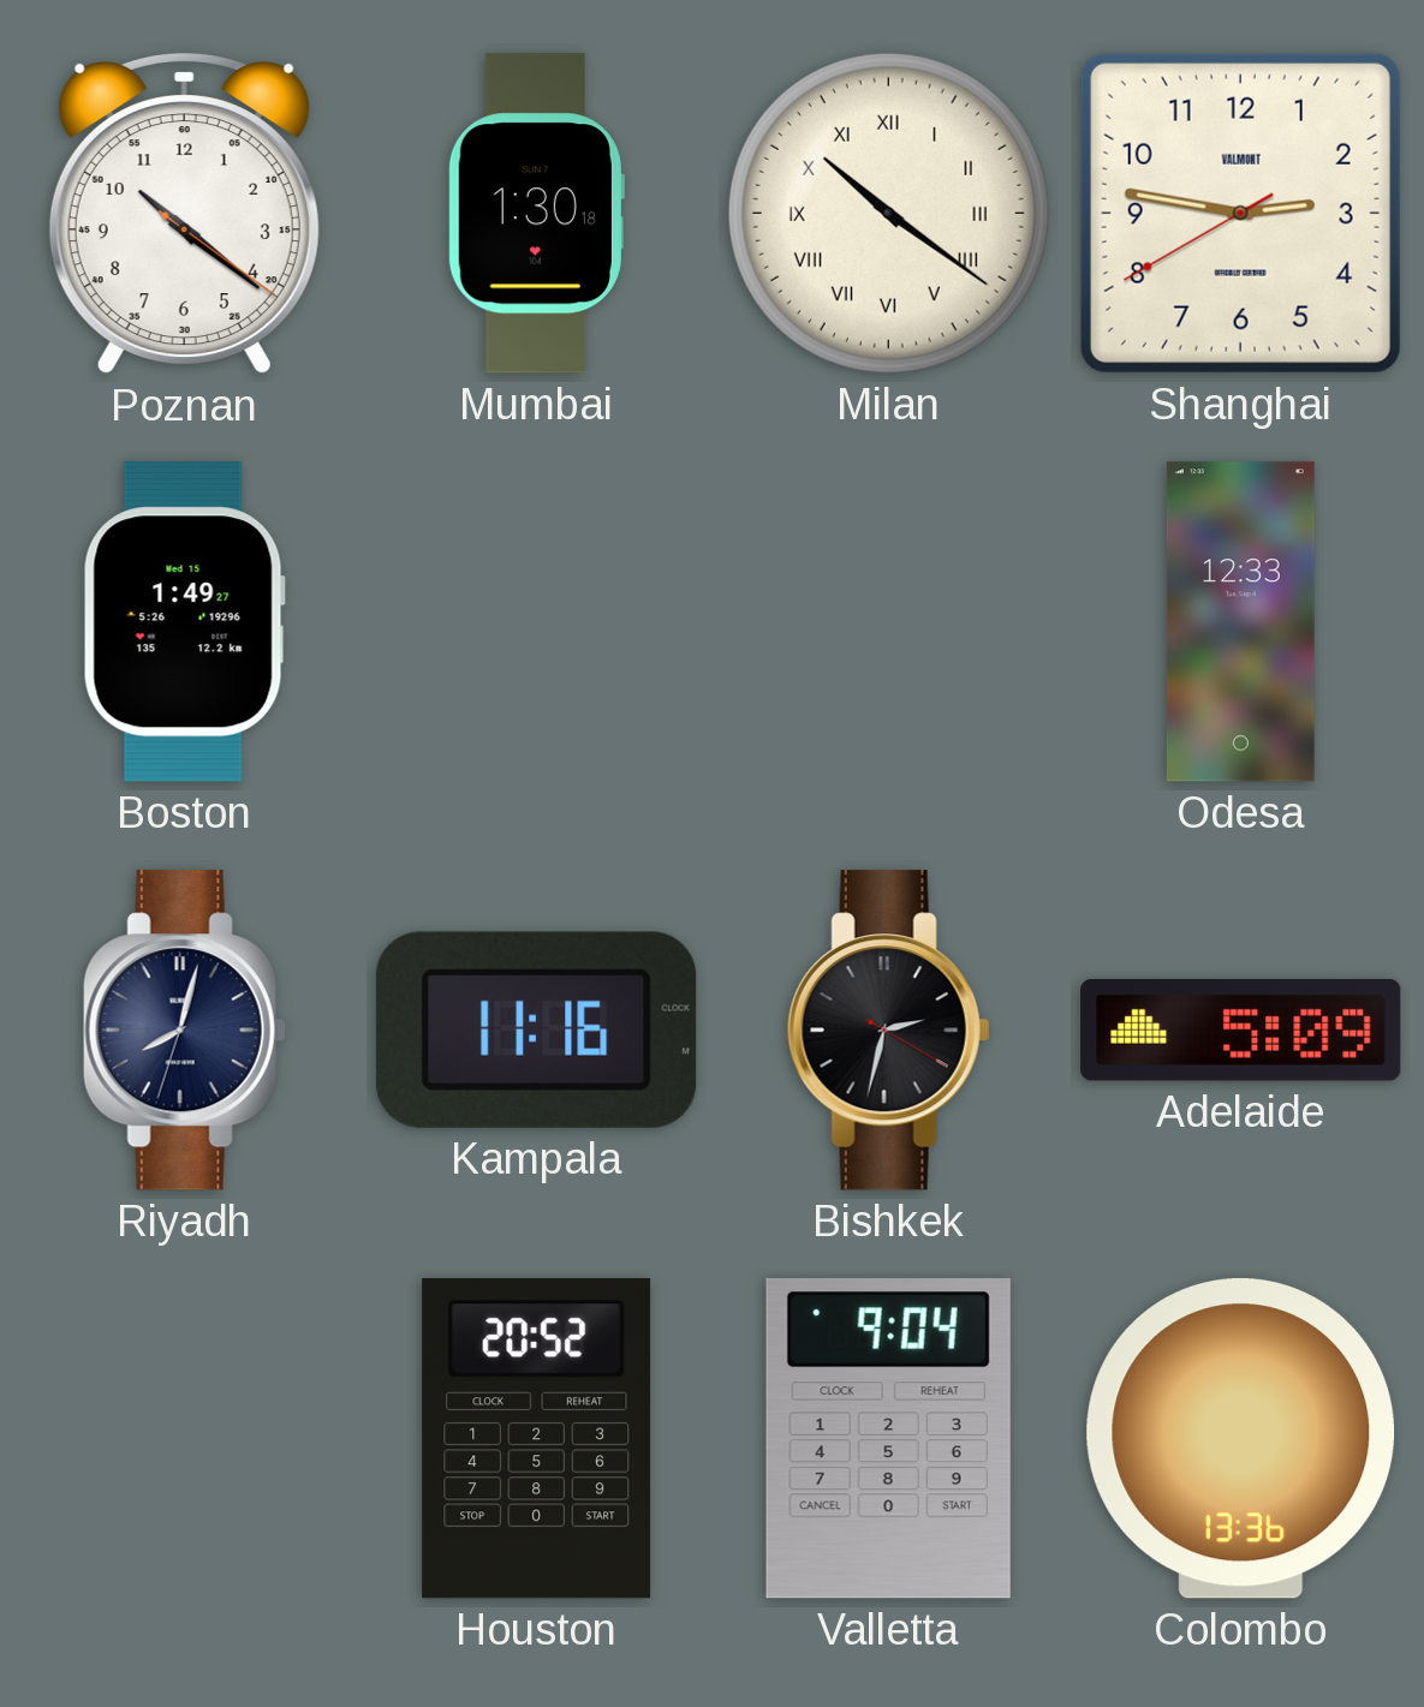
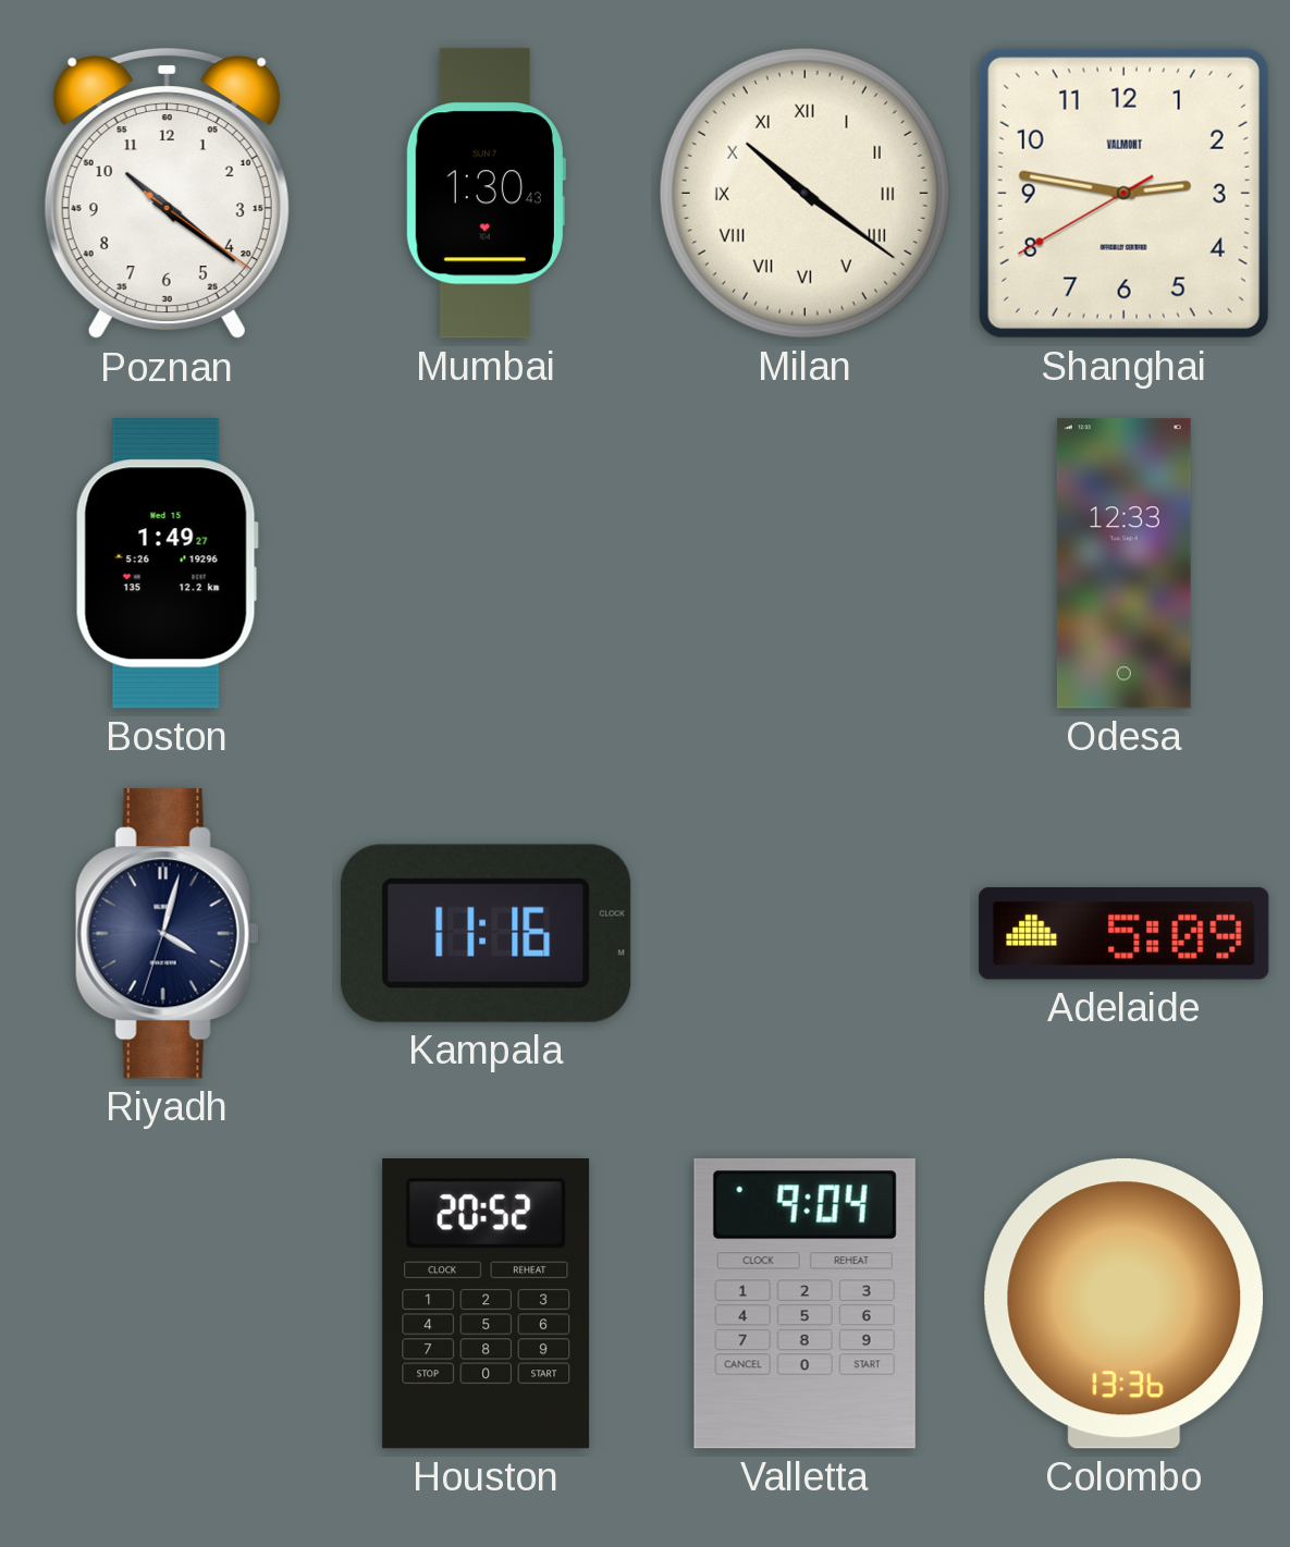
Mumbai: 1:30:18 -> 1:30:43 (486, 194)
Riyadh: 8:02 -> 4:02 (167, 934)
Bishkek: 2:32 -> none (888, 1031)
